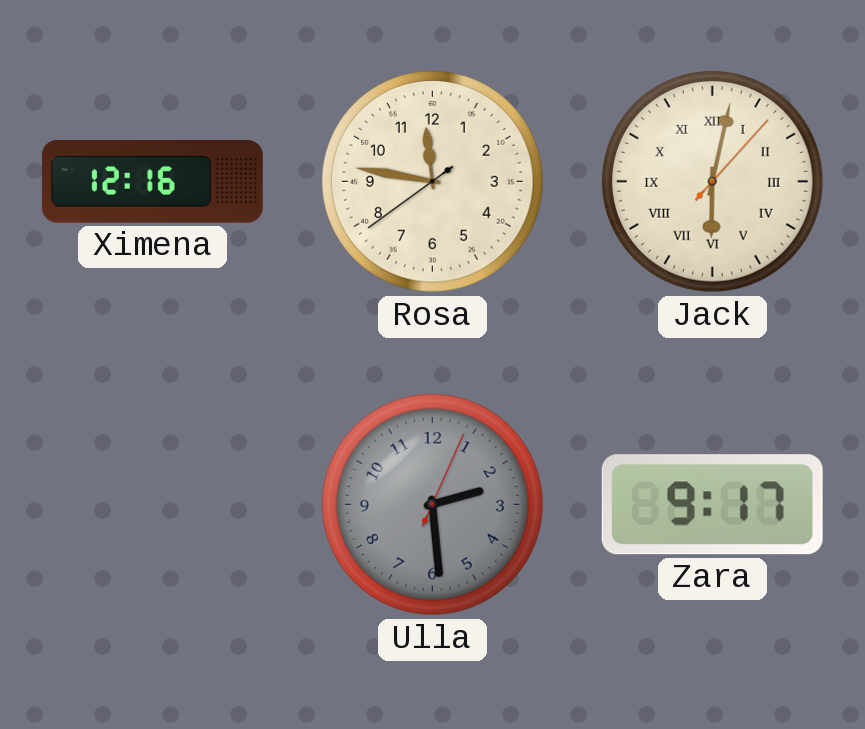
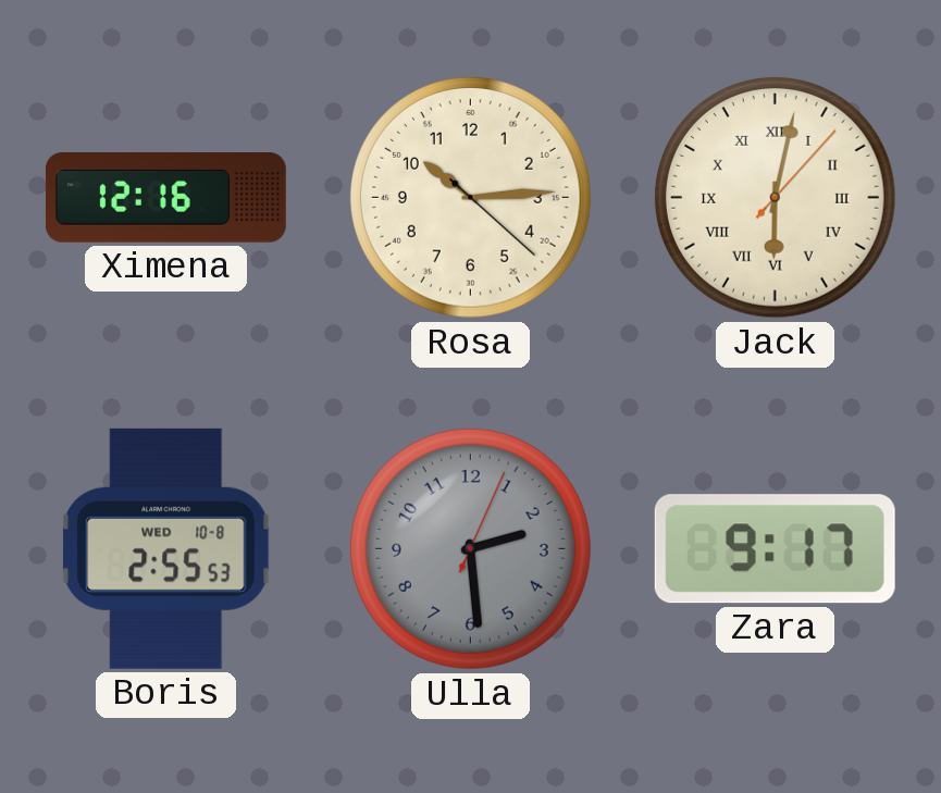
Rosa: 11:46 -> 10:14 (470, 197)
Boris: none -> 2:55 (166, 548)
